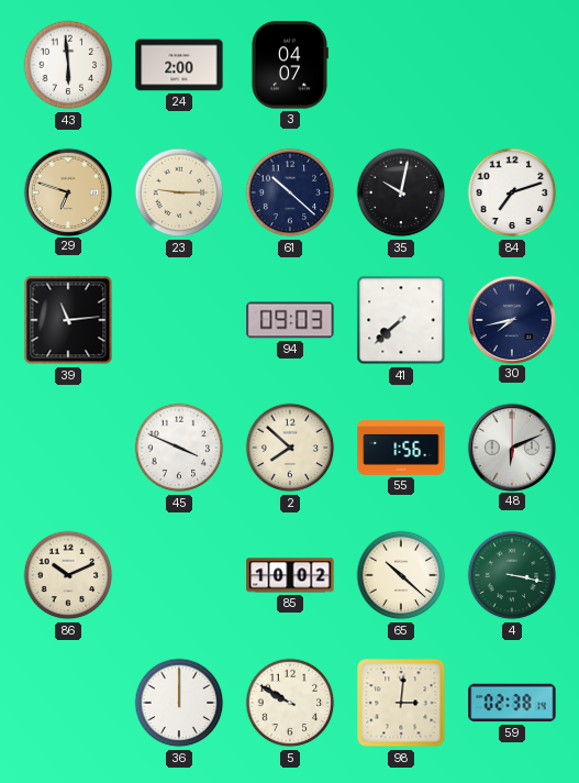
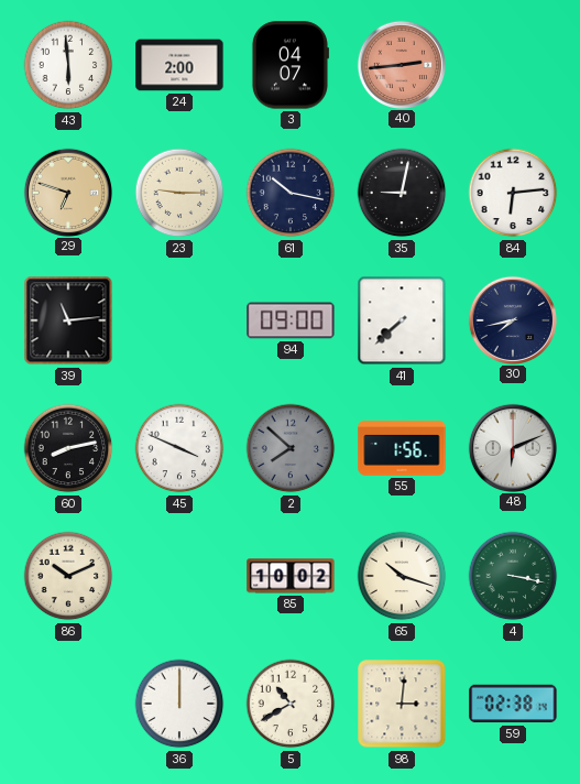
40: none -> 2:44 (401, 64)
61: 10:22 -> 10:17 (291, 193)
35: 10:02 -> 9:02 (402, 193)
84: 7:12 -> 6:14 (513, 193)
94: 09:03 -> 09:00 (291, 320)
60: none -> 8:13 (68, 448)
2 dial: cream -> grey (291, 448)
65: 10:22 -> 10:18 (402, 576)
5: 9:50 -> 10:40 (291, 704)
